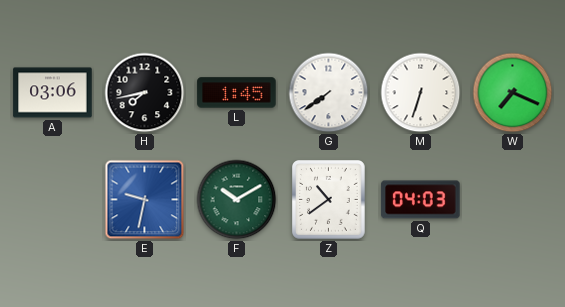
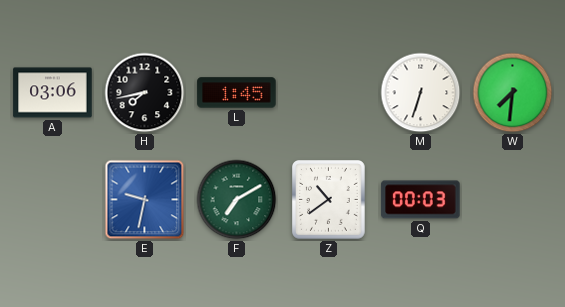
G: 7:39 -> none (329, 93)
W: 7:19 -> 7:31 (513, 93)
F: 10:10 -> 7:10 (237, 200)
Q: 04:03 -> 00:03 (421, 200)
